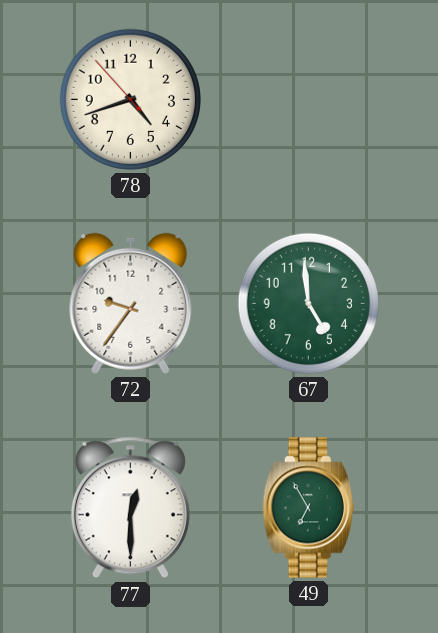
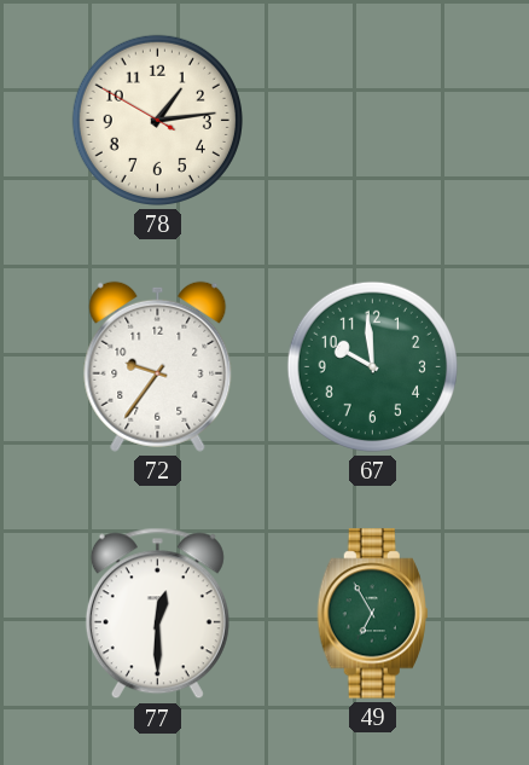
78: 4:41 -> 1:13 (157, 120)
67: 4:59 -> 9:59 (372, 366)
